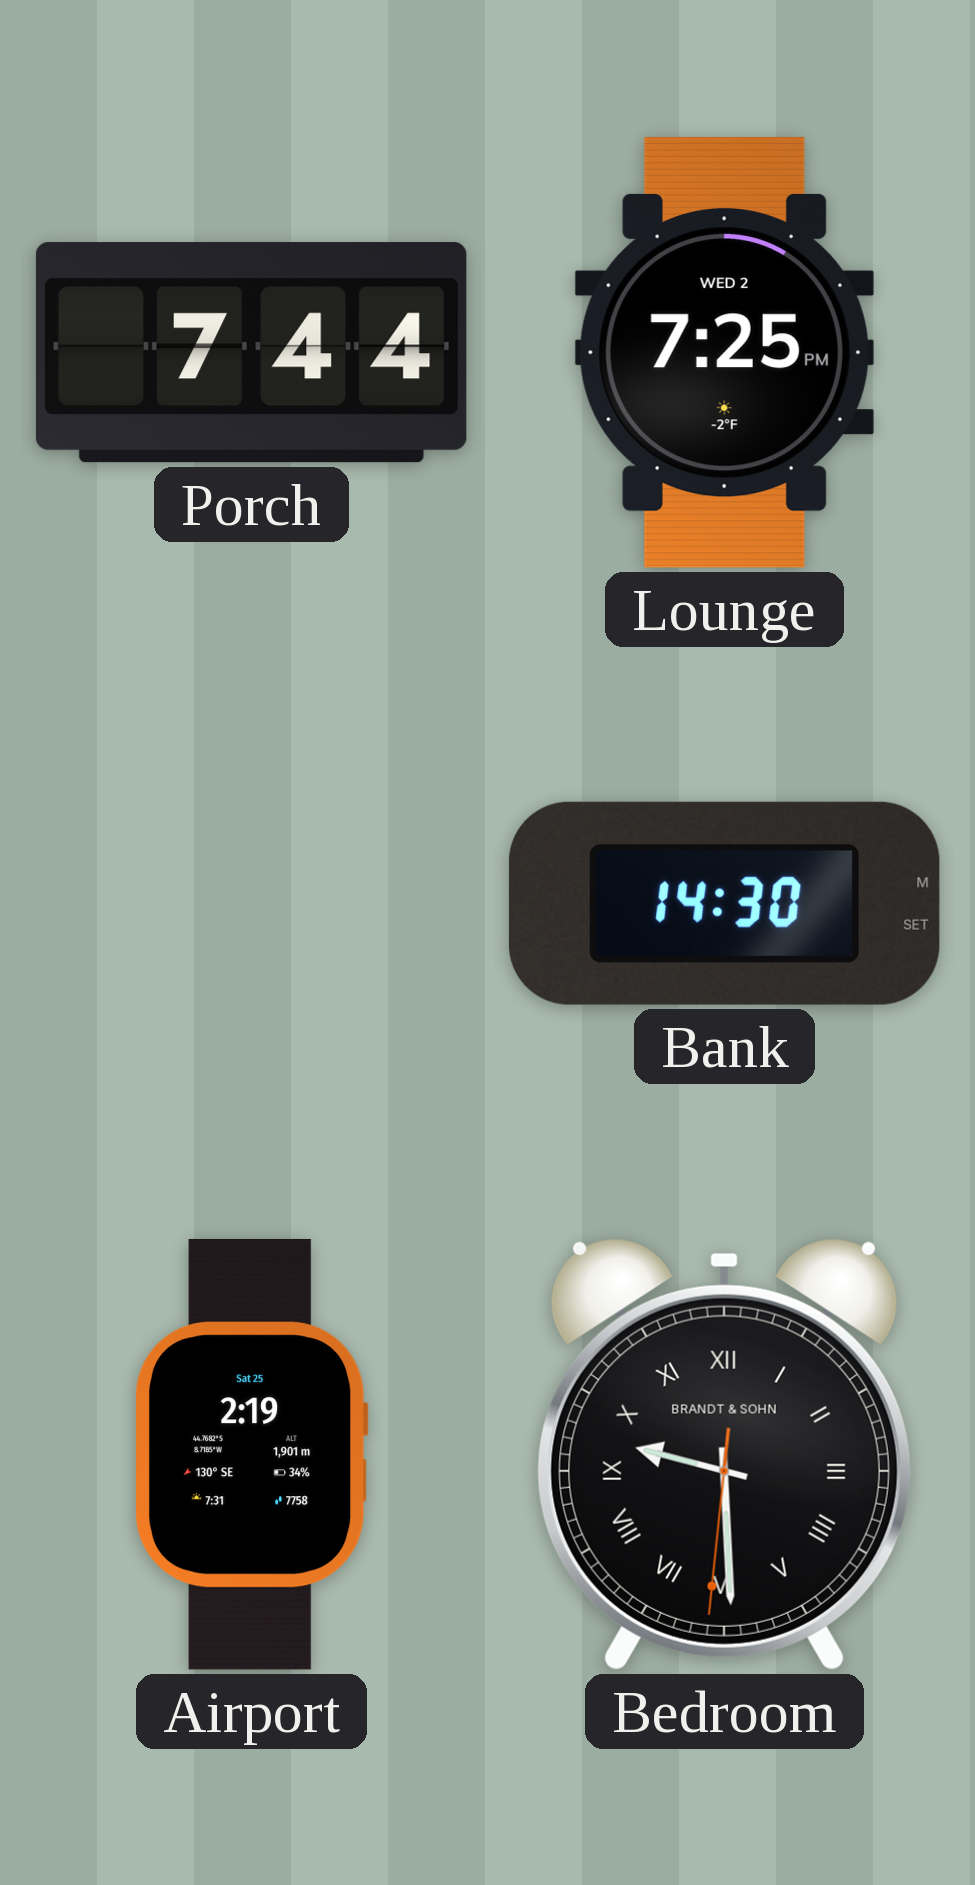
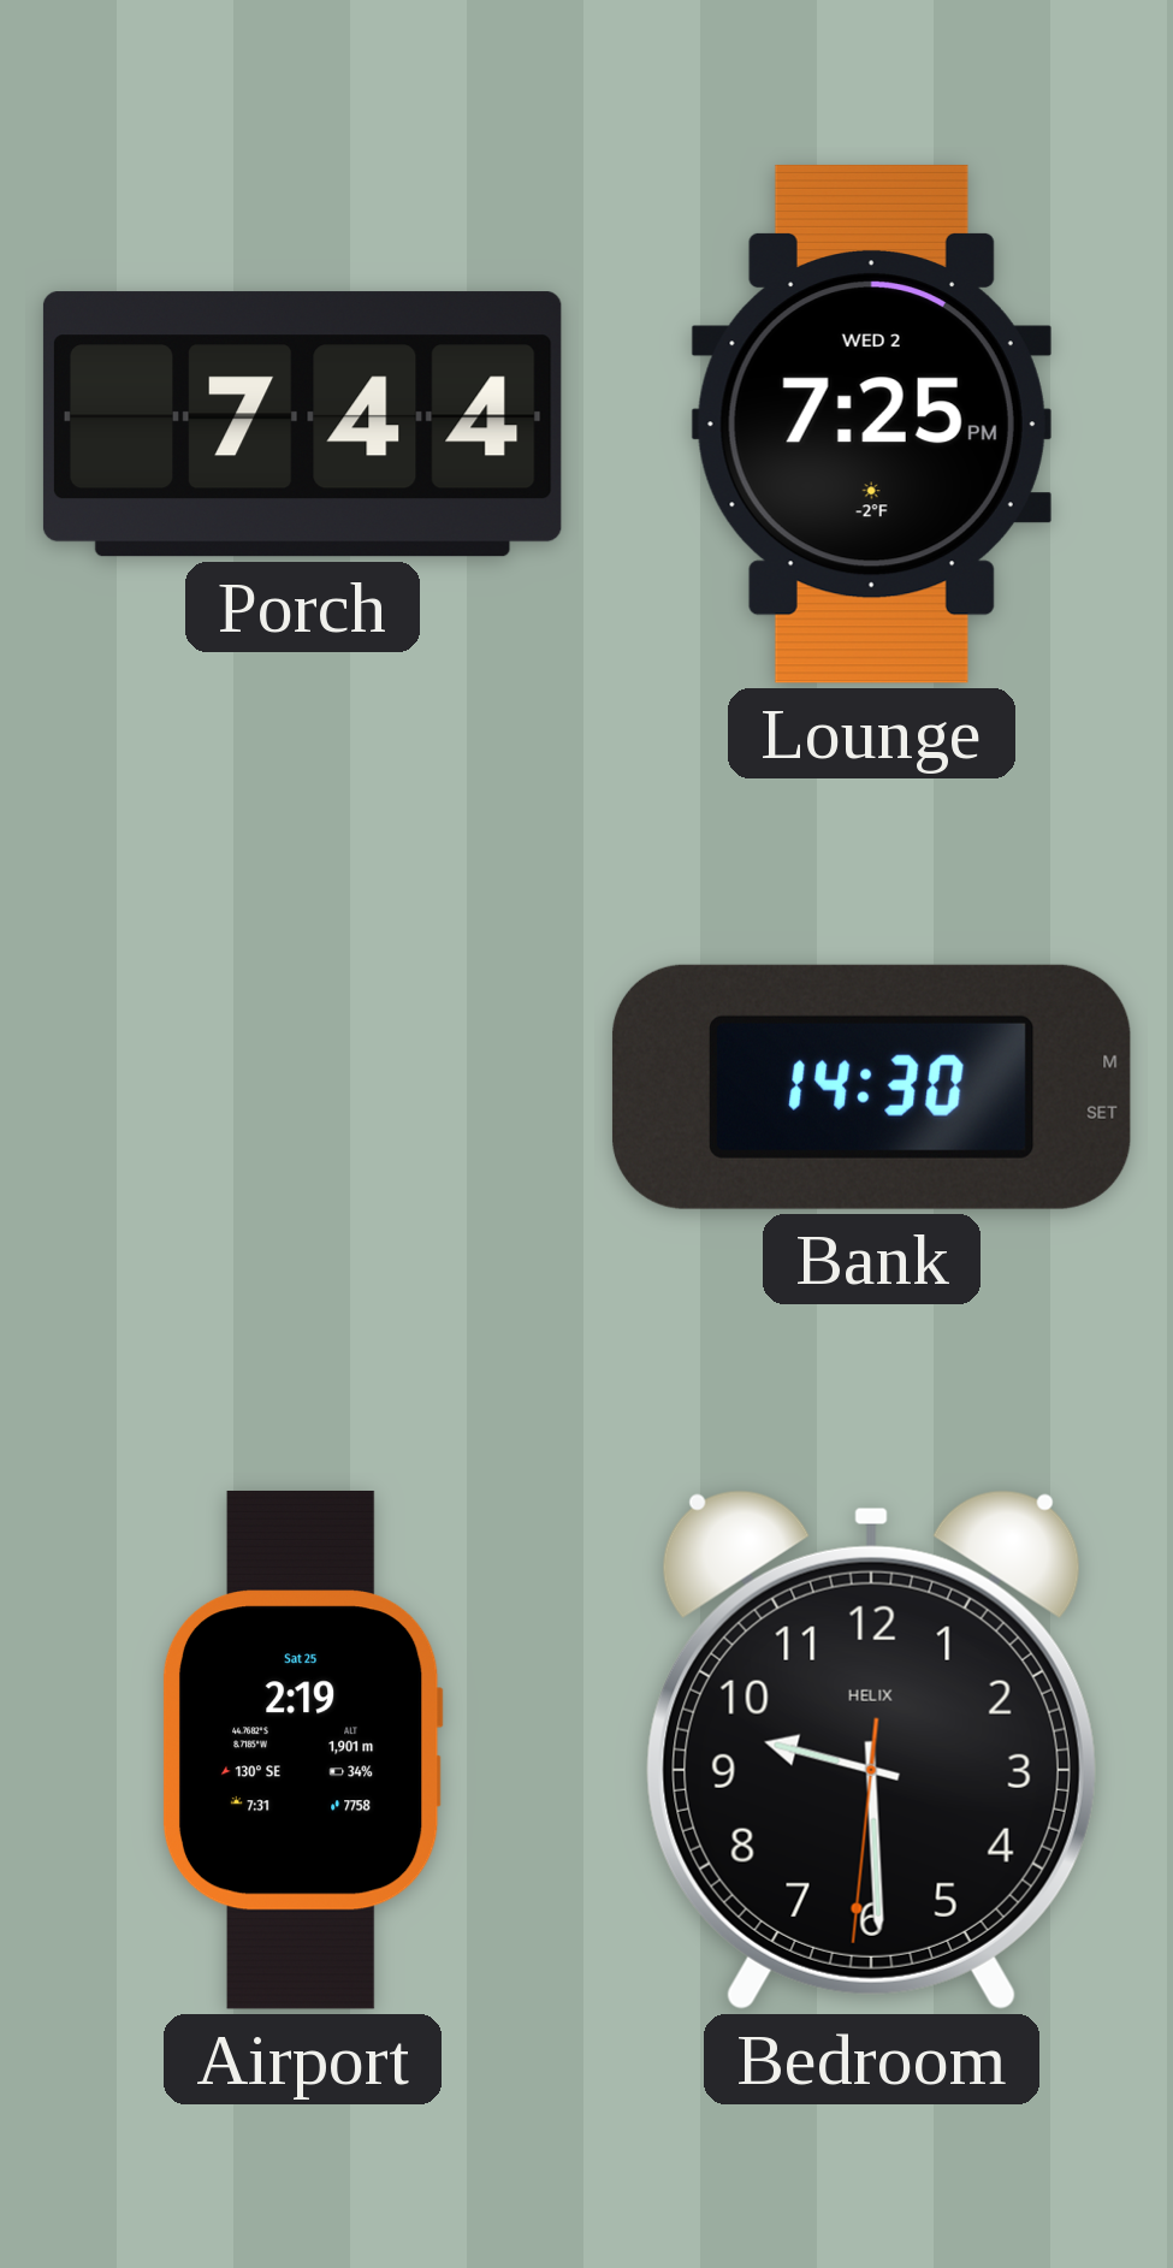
Bedroom numerals: Roman -> Arabic (871, 1749)
Bedroom brand: BRANDT & SOHN -> HELIX (871, 1749)
